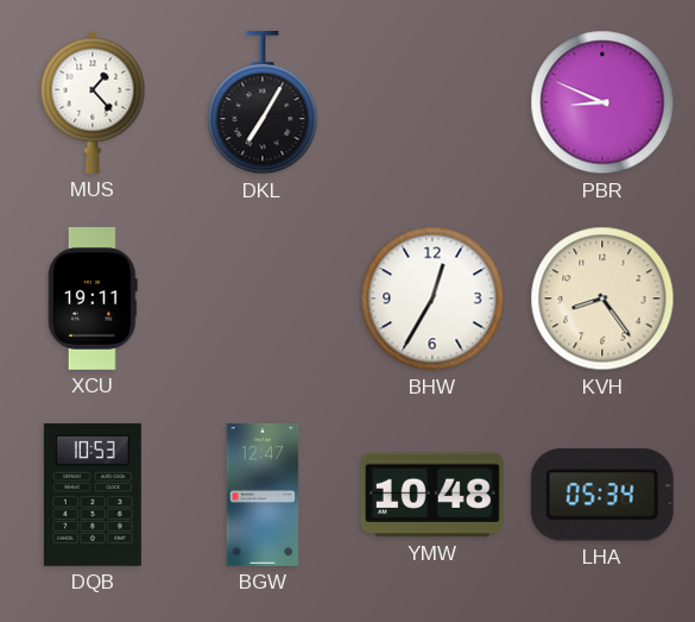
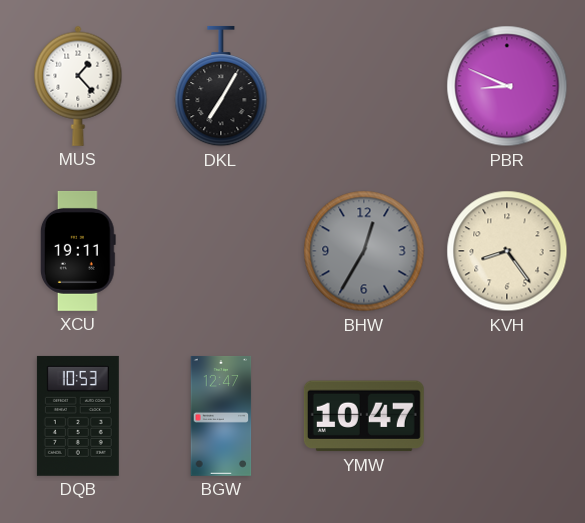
BHW dial: white -> grey (364, 251)
YMW: 10:48 -> 10:47 (364, 416)
LHA: 05:34 -> none (602, 495)
